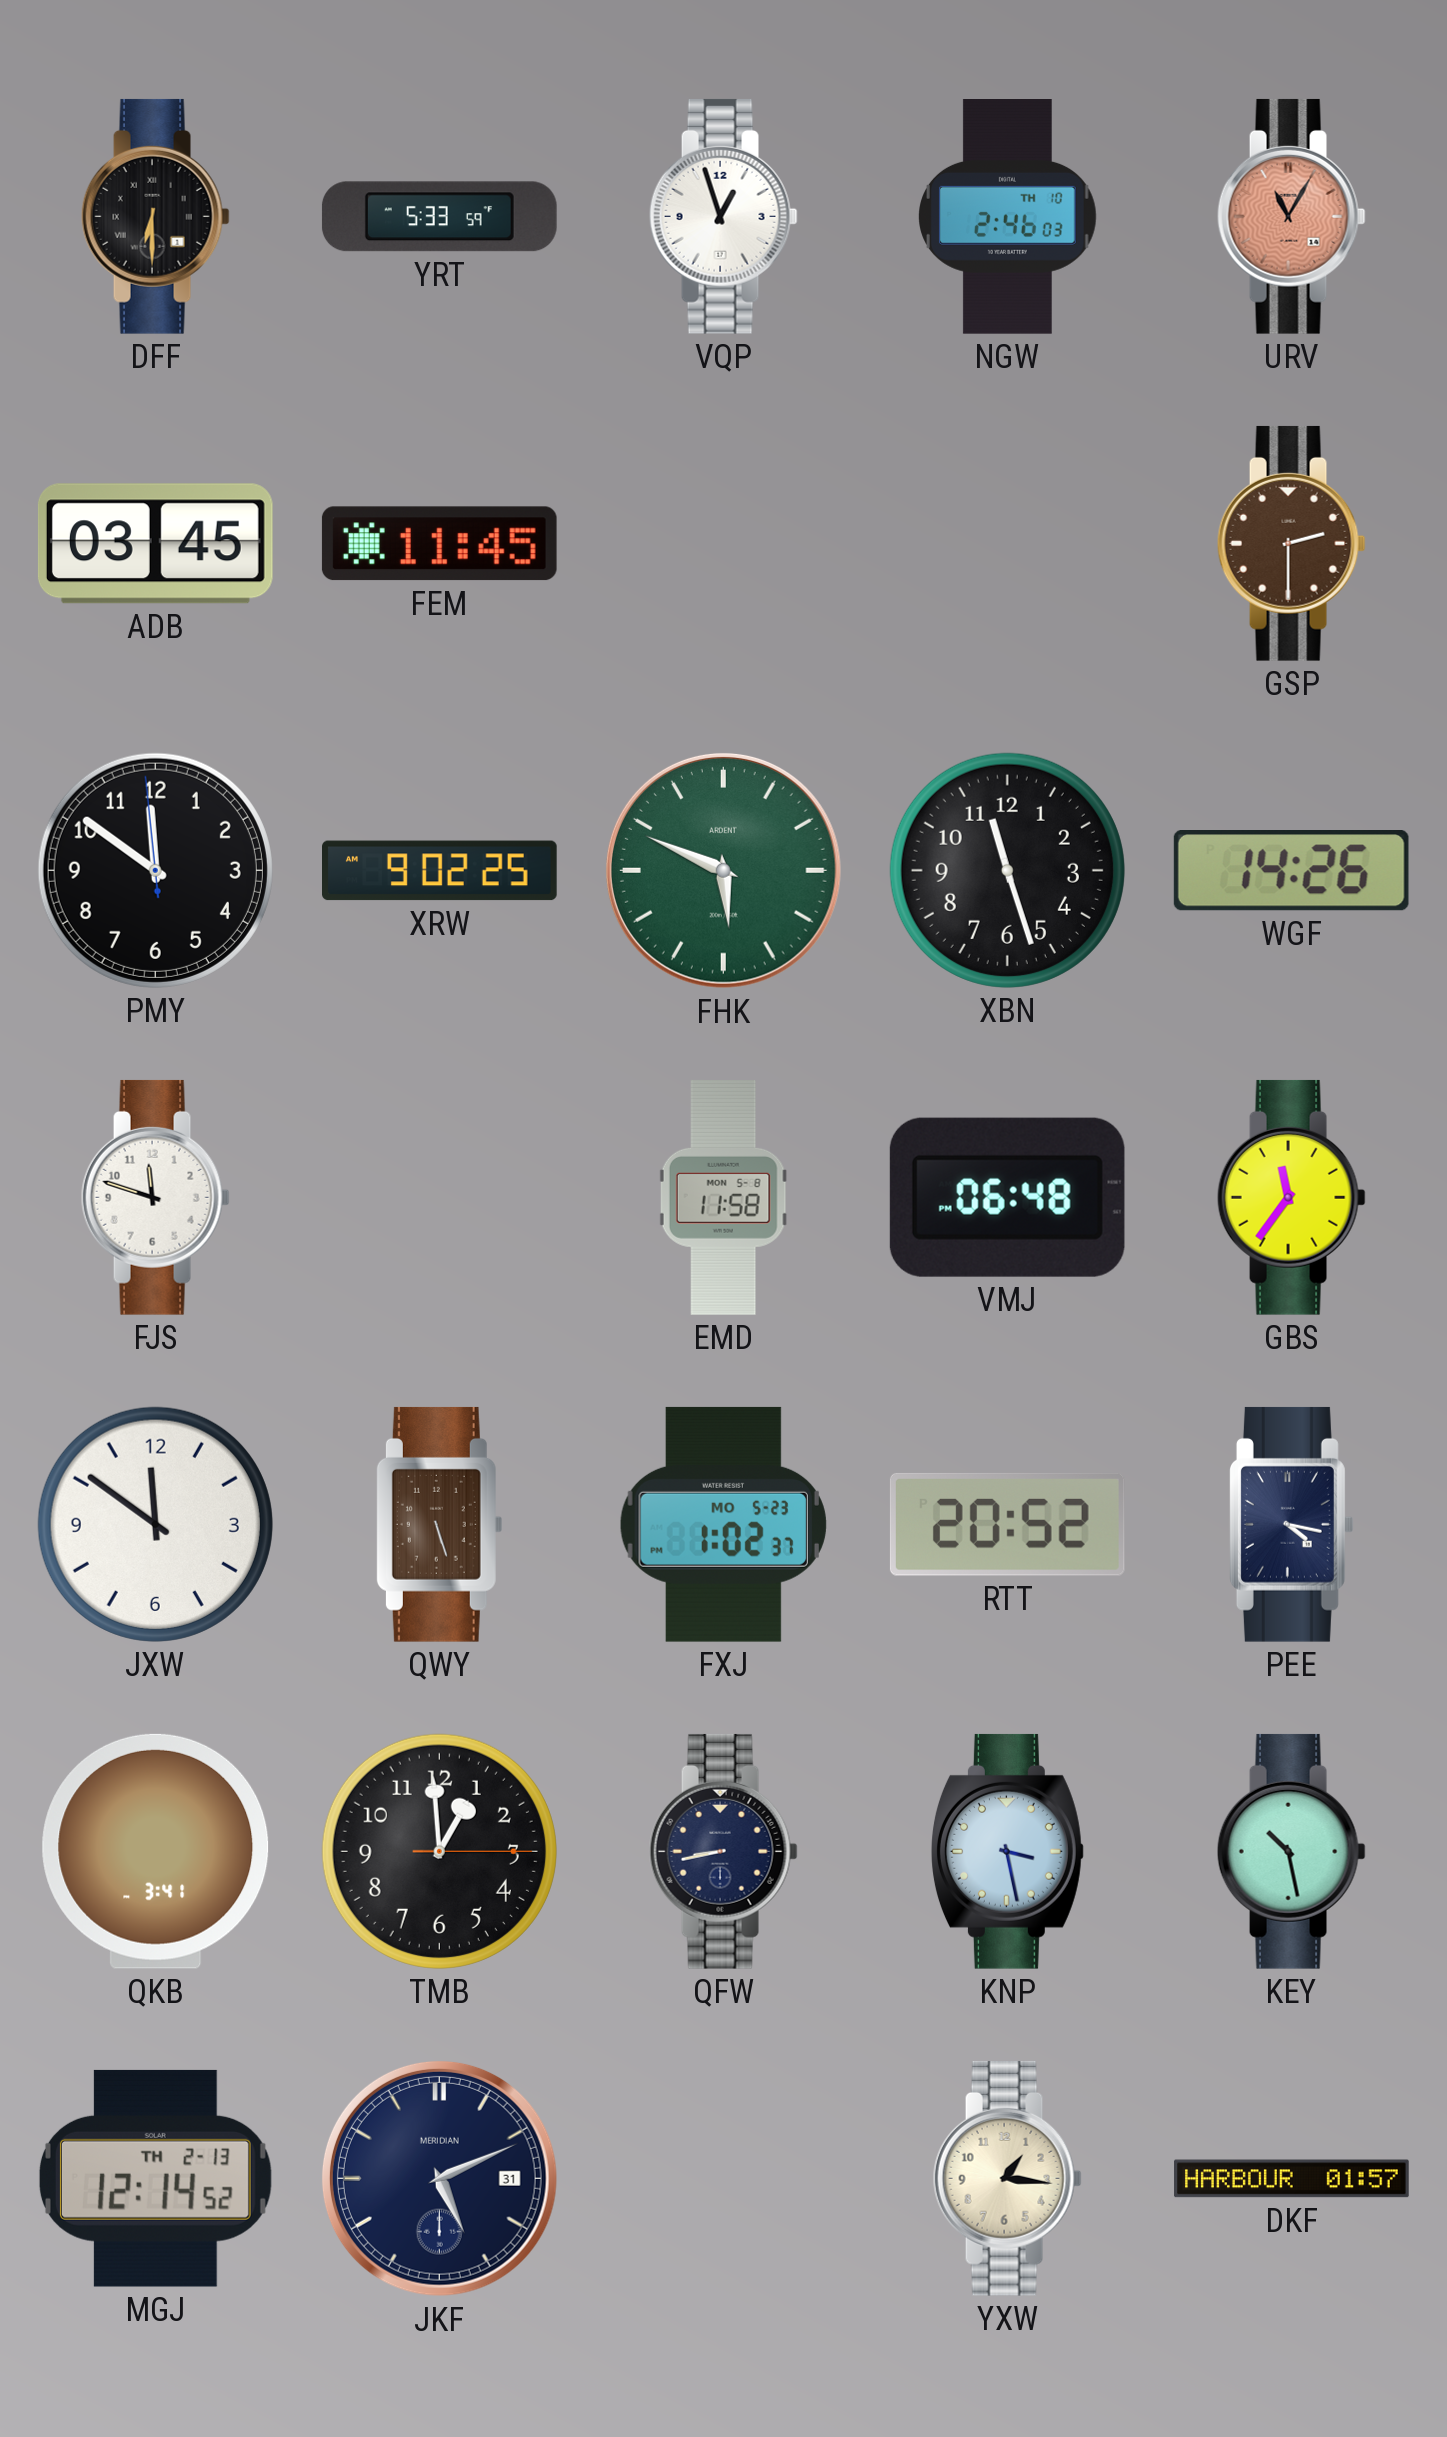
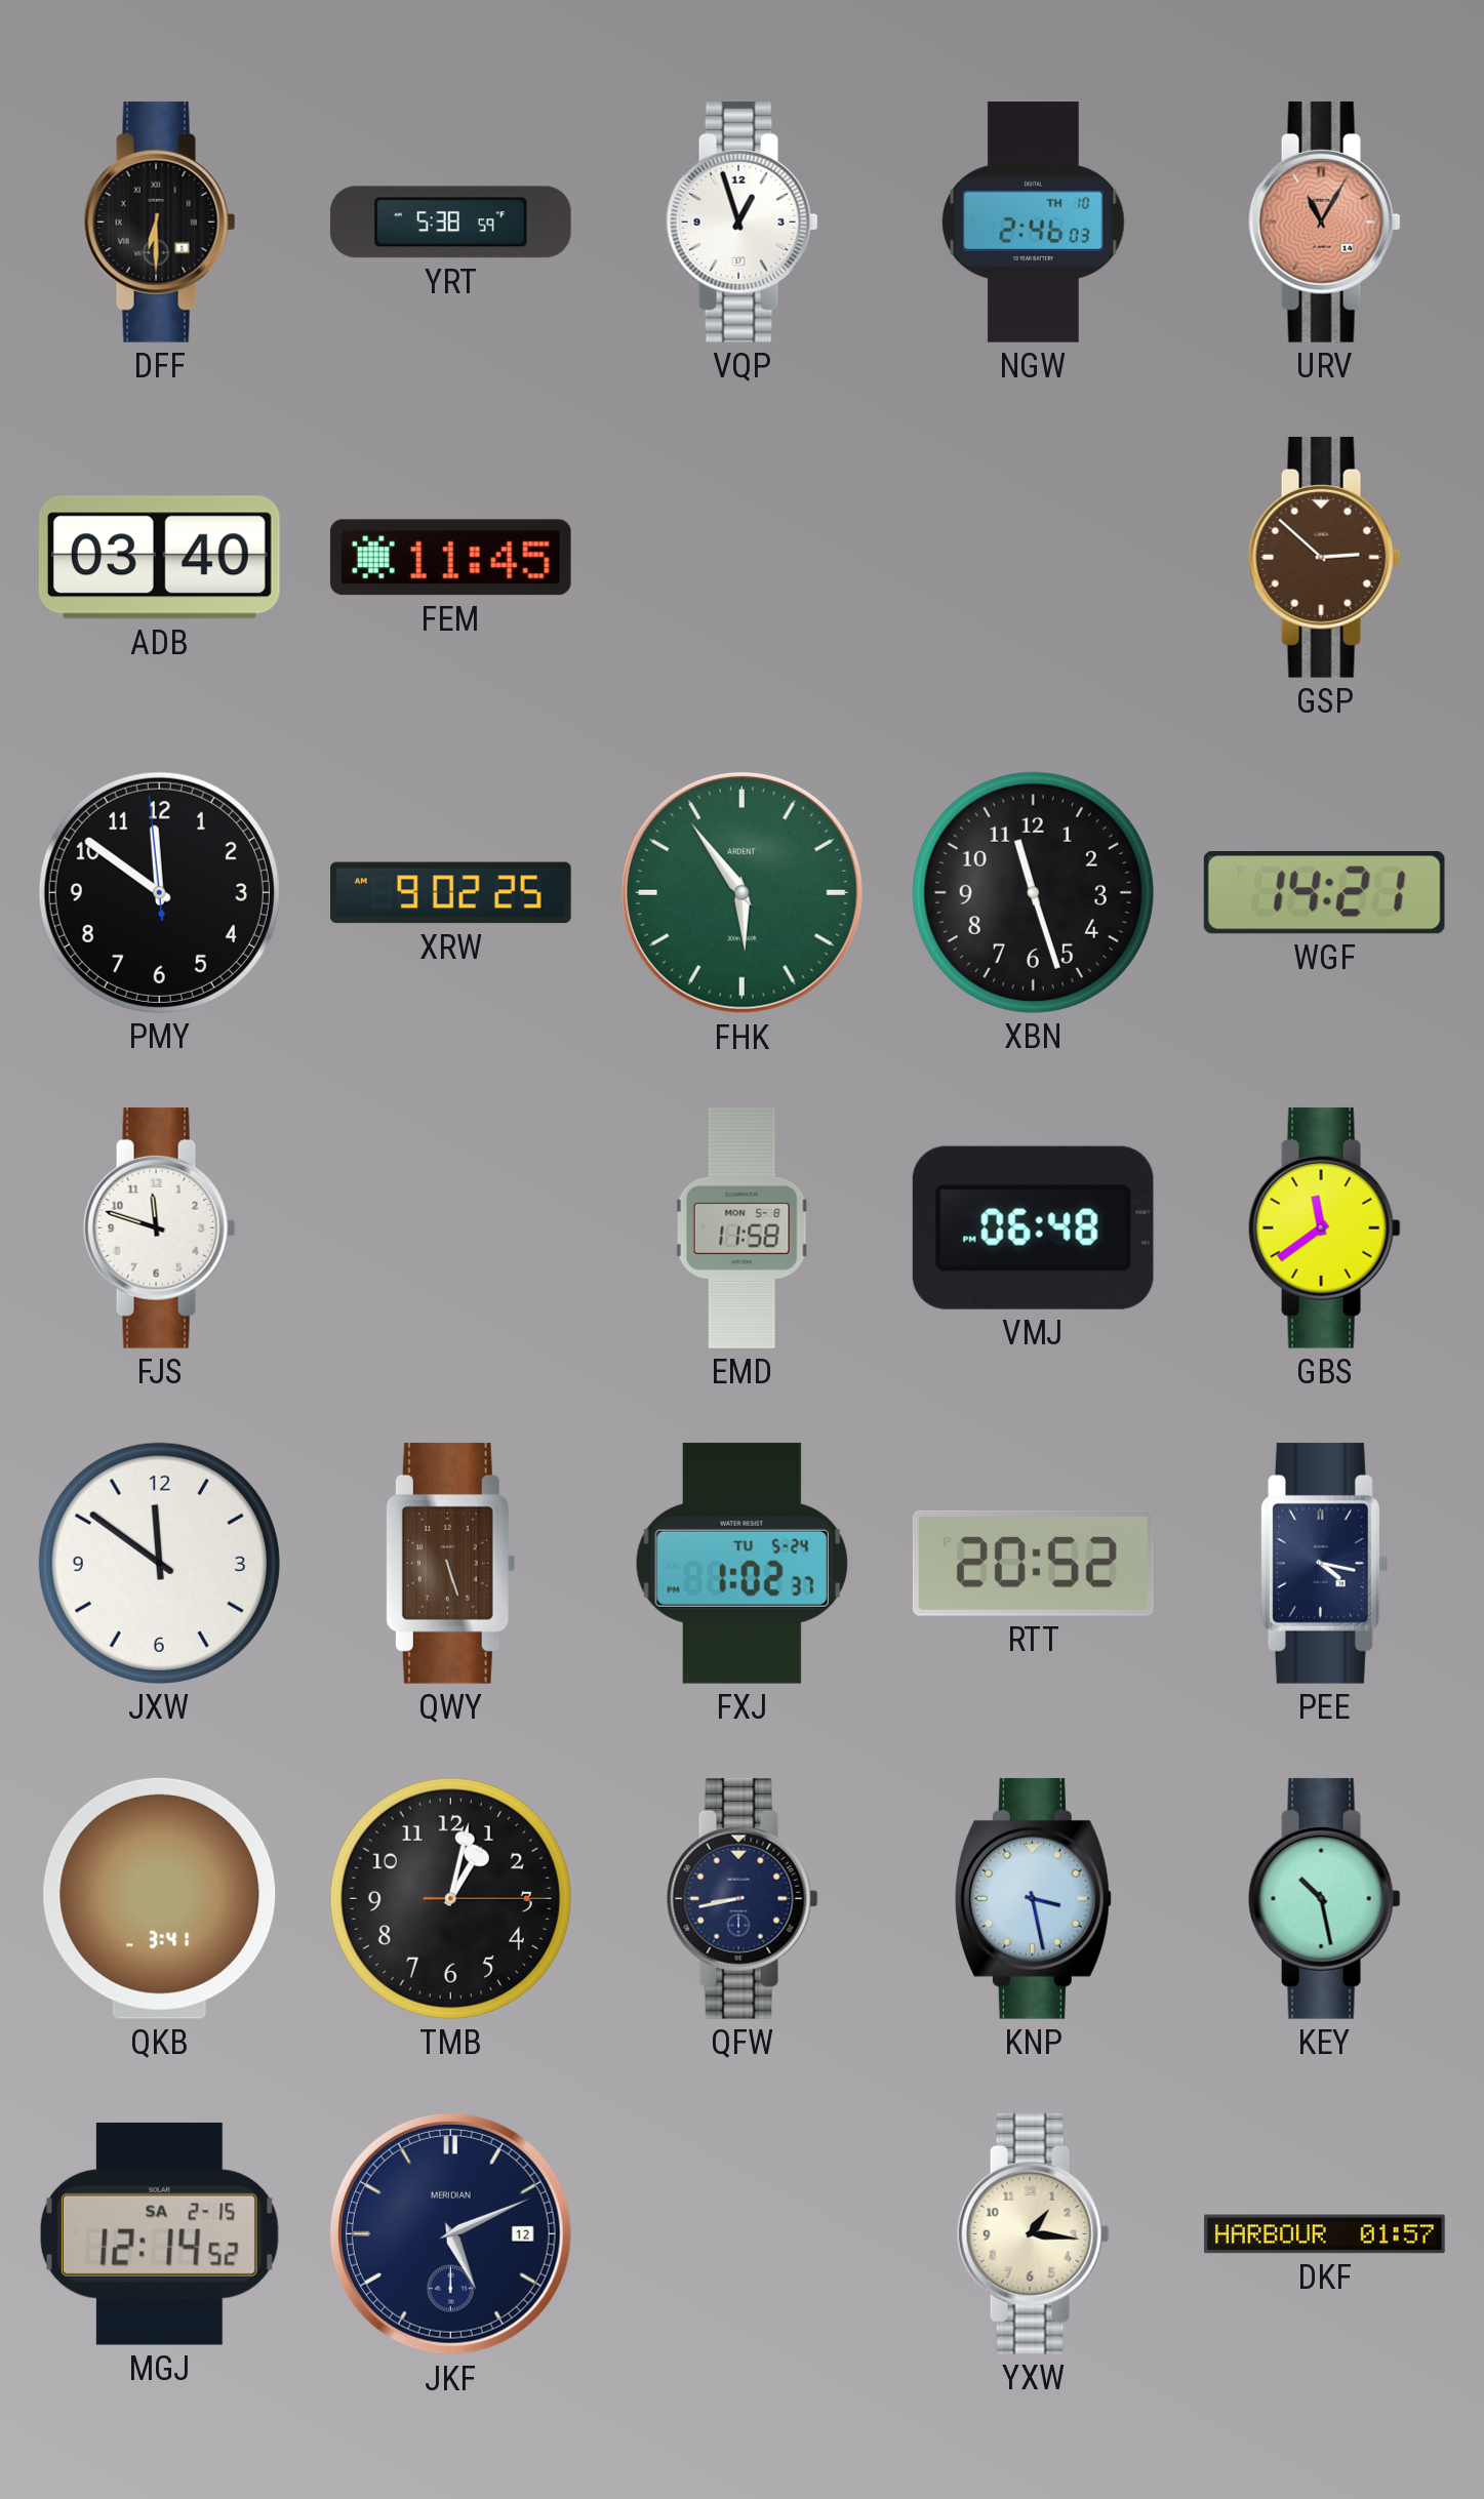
YRT: 5:33 -> 5:38 (450, 223)
ADB: 03:45 -> 03:40 (159, 558)
GSP: 2:30 -> 2:52 (1324, 557)
FHK: 5:49 -> 5:54 (741, 892)
WGF: 14:26 -> 14:21 (1324, 893)
GBS: 11:36 -> 11:39 (1324, 1227)
FXJ date: MO 5-23 -> TU 5-24 (741, 1563)
TMB: 12:59 -> 1:02 (450, 1898)
MGJ date: TH 2-13 -> SA 2-15 (159, 2233)
JKF date: 31 -> 12 (450, 2233)
